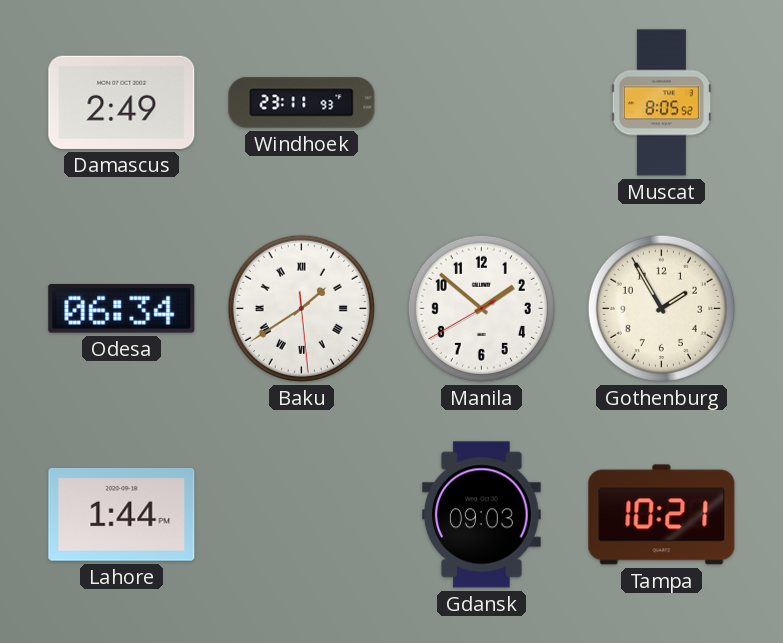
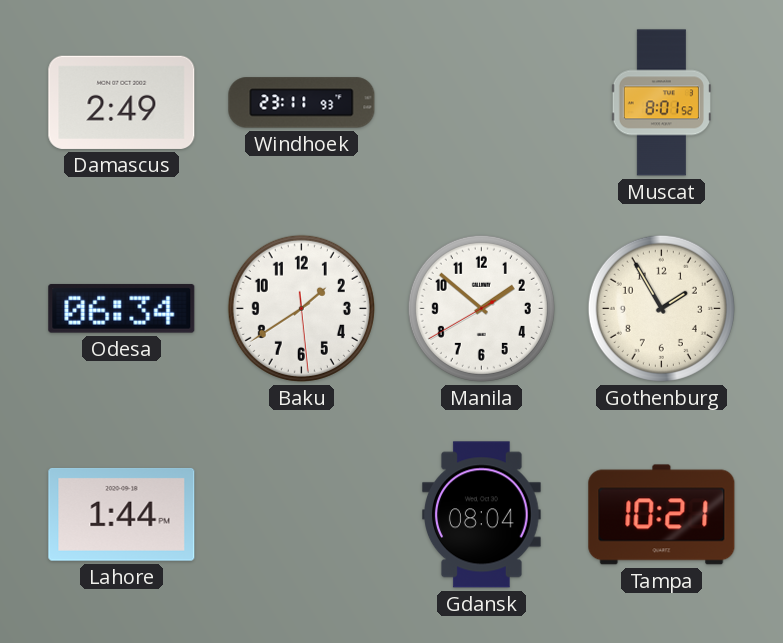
Muscat: 8:05 -> 8:01 (661, 103)
Baku numerals: Roman -> Arabic (301, 308)
Gdansk: 09:03 -> 08:04 (482, 515)
